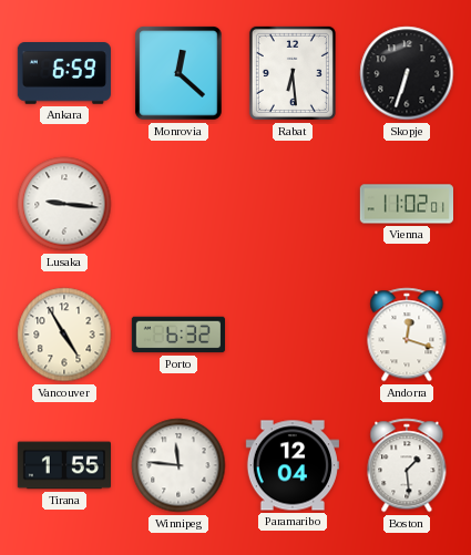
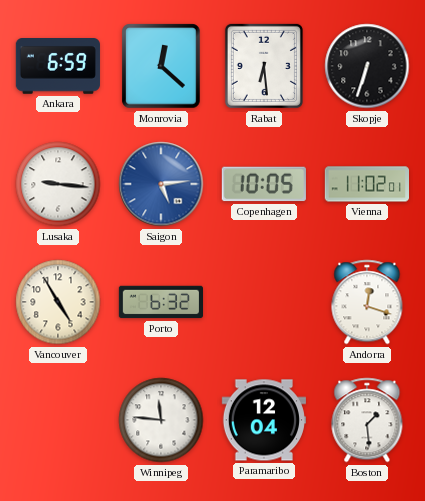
Saigon: none -> 5:14 (161, 184)
Copenhagen: none -> 10:05 (264, 184)
Tirana: 1:55 -> none (63, 465)
